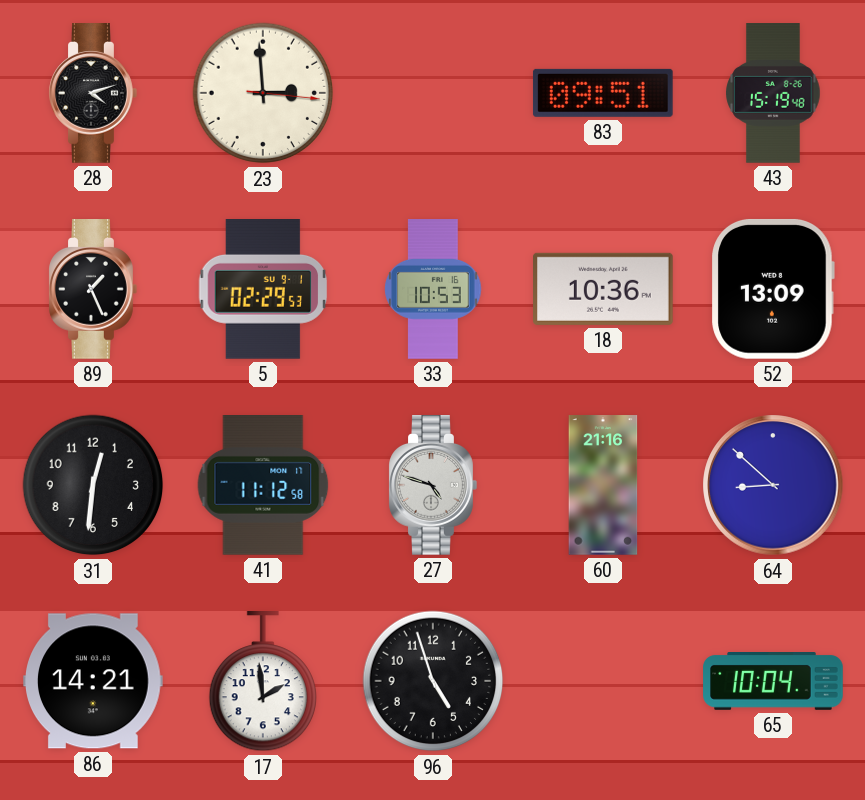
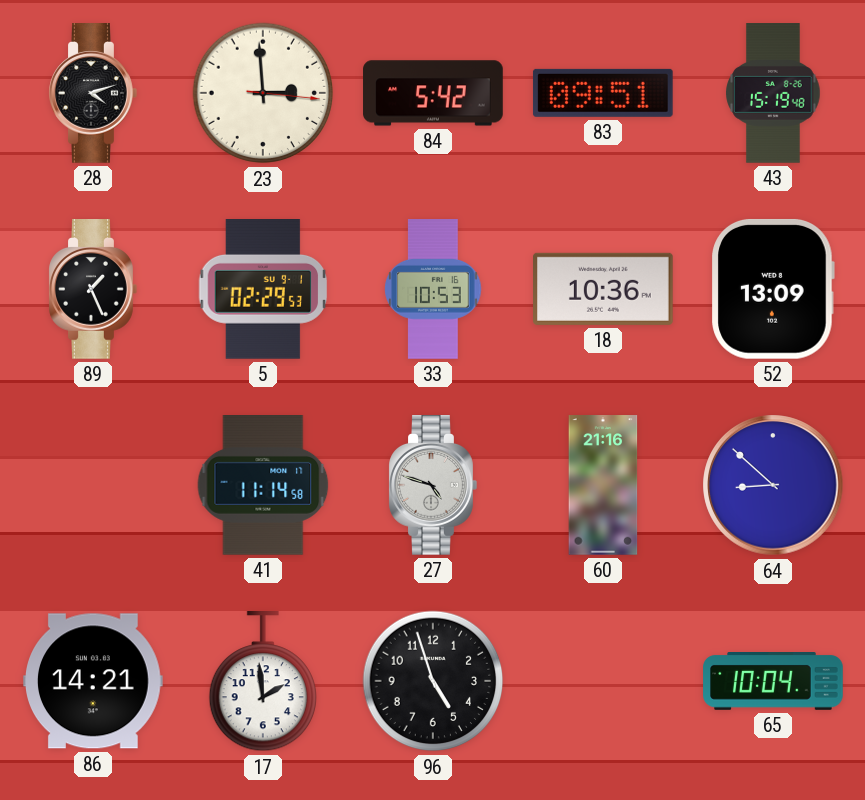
84: none -> 5:42 (433, 93)
31: 12:31 -> none (93, 485)
41: 11:12 -> 11:14 (263, 486)
